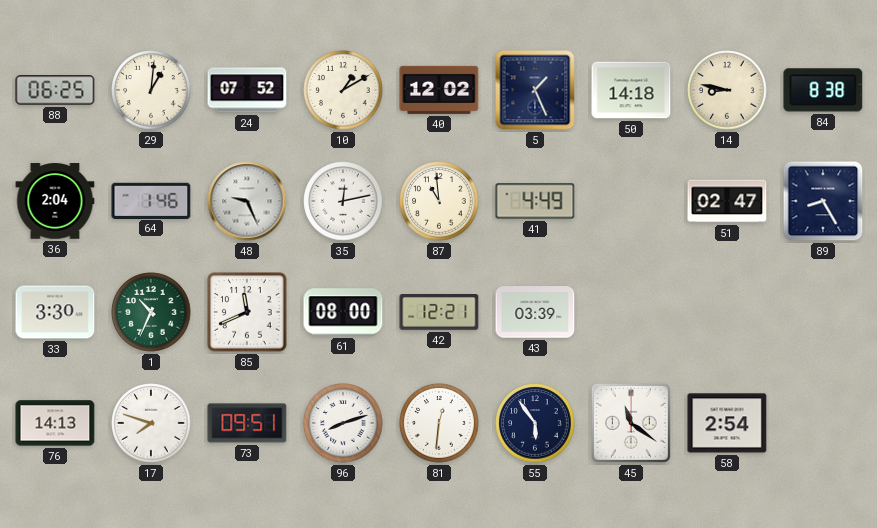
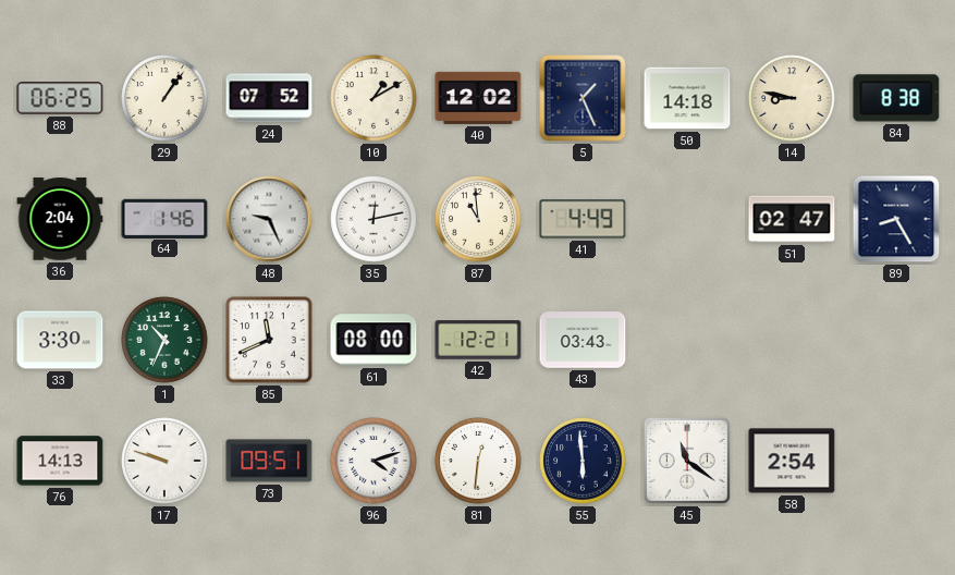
29: 1:01 -> 1:06 (164, 98)
43: 03:39 -> 03:43 (583, 340)
17: 7:48 -> 9:48 (164, 461)
96: 8:12 -> 4:12 (374, 461)
55: 5:54 -> 5:59 (583, 461)
